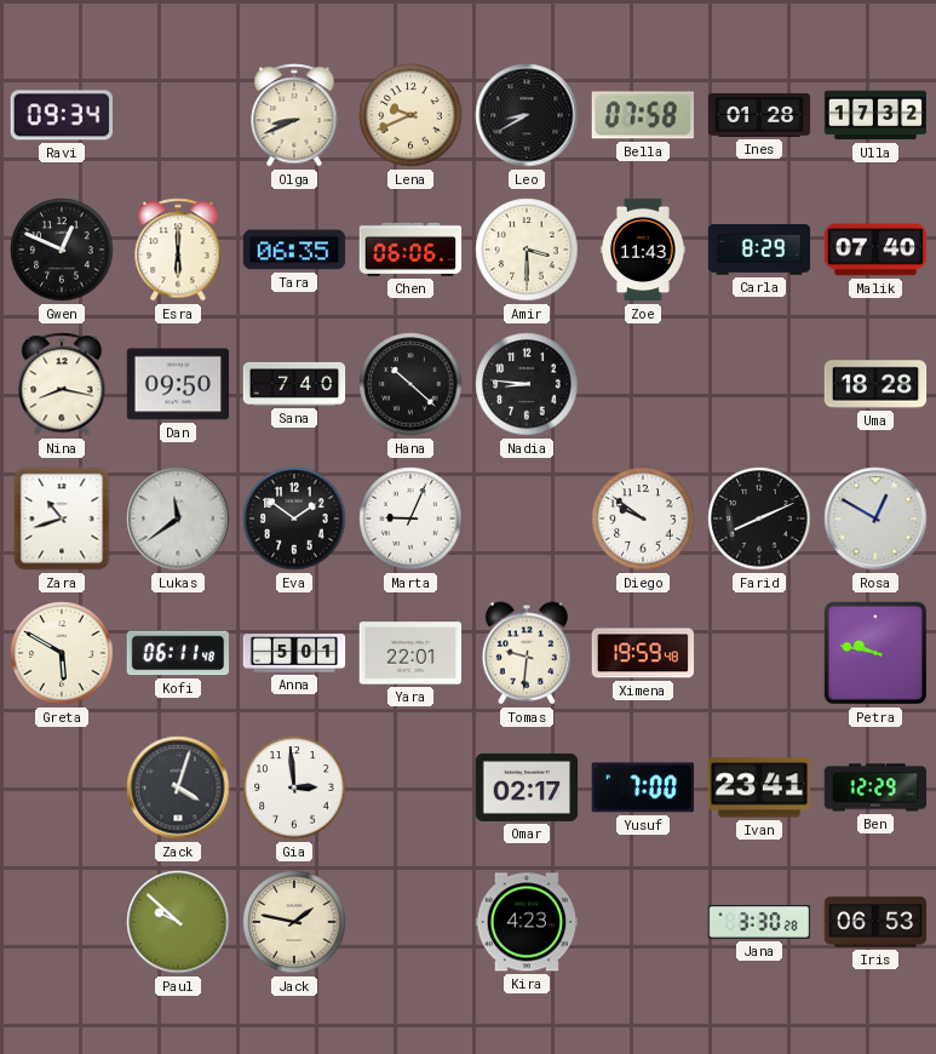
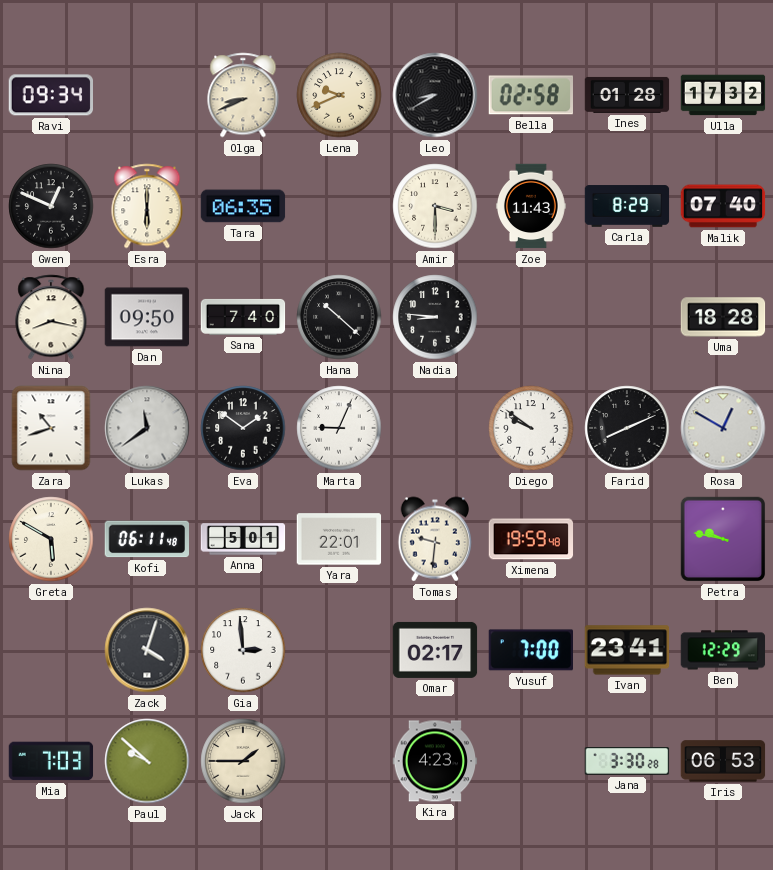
Bella: 07:58 -> 02:58 (530, 95)
Chen: 06:06 -> none (410, 250)
Mia: none -> 7:03 (51, 761)
Jack: 1:47 -> 1:45 (243, 761)
